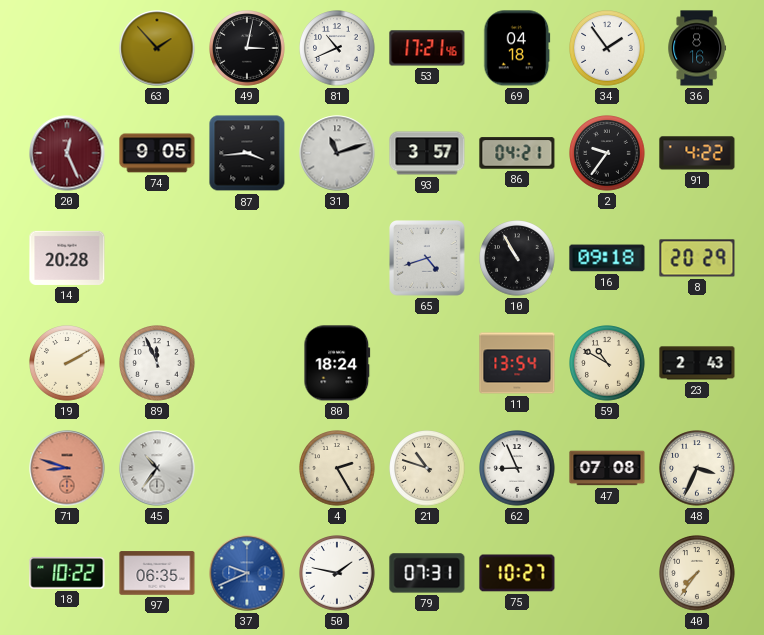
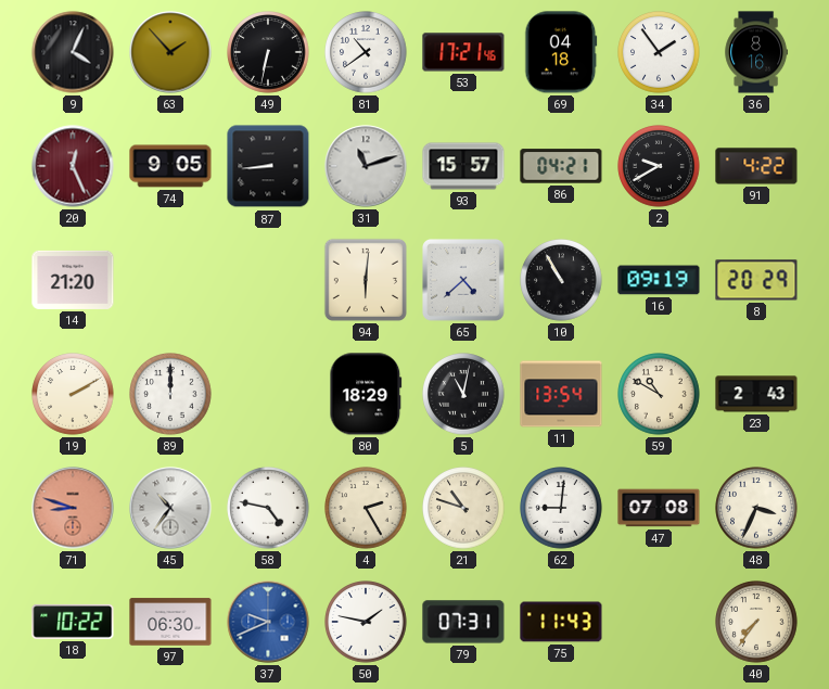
9: none -> 4:04 (73, 52)
49: 3:02 -> 6:32 (268, 52)
81: 10:41 -> 10:39 (366, 52)
87: 3:44 -> 8:44 (268, 166)
93: 3:57 -> 15:57 (463, 166)
2: 9:36 -> 9:40 (659, 166)
14: 20:28 -> 21:20 (73, 280)
94: none -> 6:01 (366, 280)
65: 4:42 -> 4:38 (464, 281)
16: 09:18 -> 09:19 (659, 280)
89: 11:56 -> 12:00 (170, 394)
80: 18:24 -> 18:29 (366, 394)
5: none -> 11:02 (463, 394)
58: none -> 4:47 (268, 508)
62: 8:56 -> 9:01 (561, 508)
97: 06:35 -> 06:30 (170, 622)
75: 10:27 -> 11:43 (561, 622)
